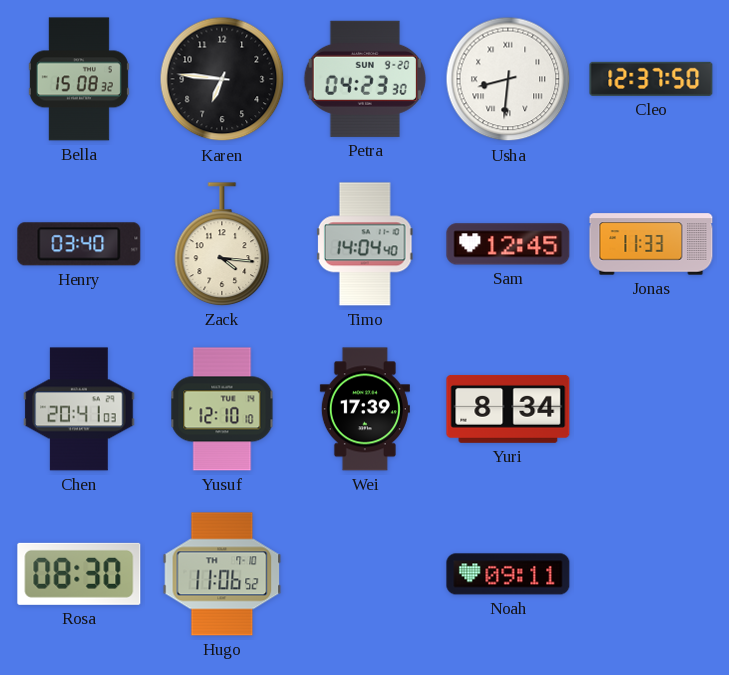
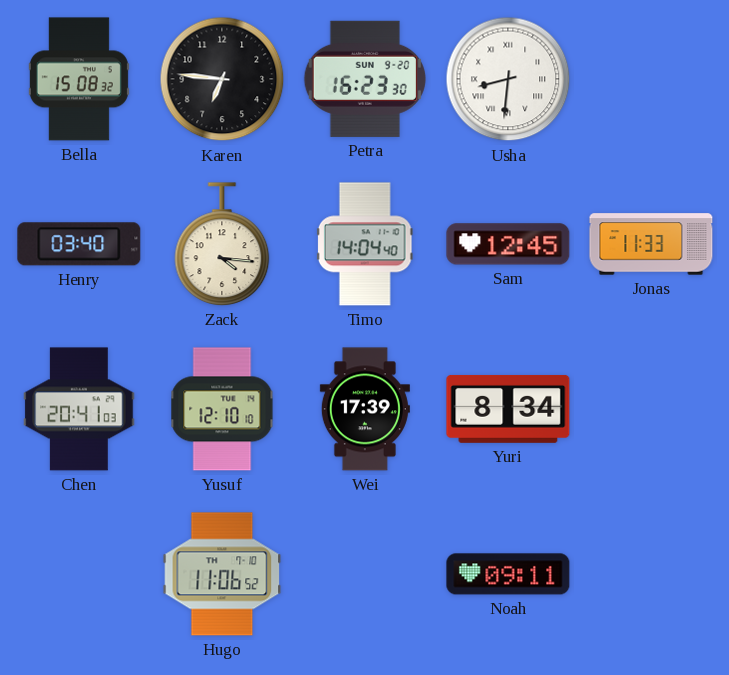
Petra: 04:23 -> 16:23 (365, 79)
Cleo: 12:37 -> none (651, 79)
Rosa: 08:30 -> none (79, 574)
